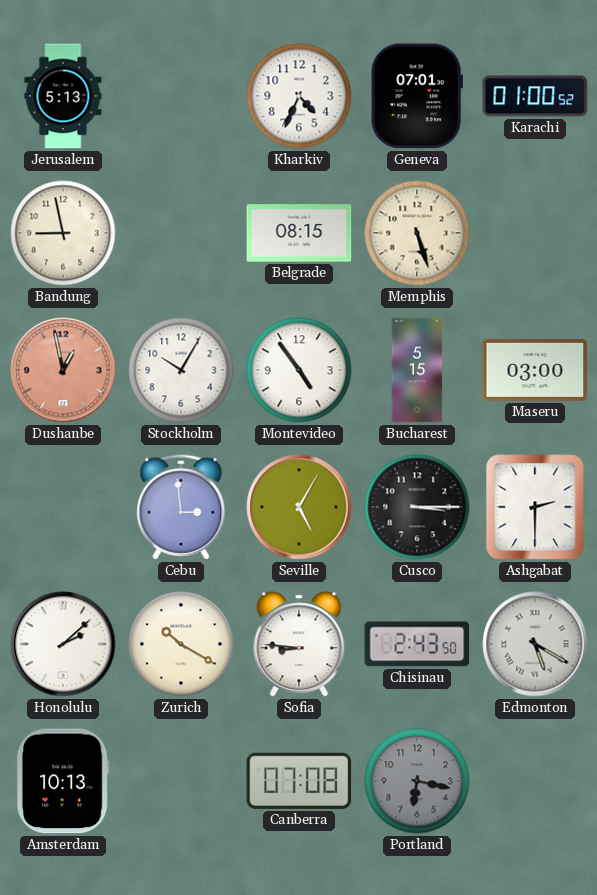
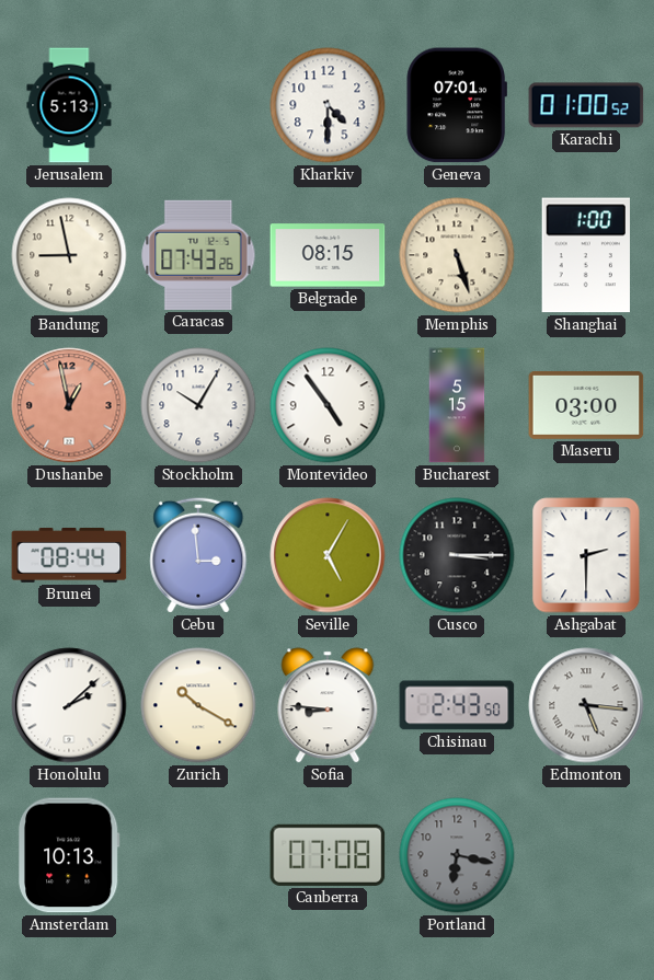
Kharkiv: 4:34 -> 4:30 (328, 105)
Caracas: none -> 07:43 (198, 255)
Shanghai: none -> 1:00 (586, 255)
Brunei: none -> 08:44 (69, 555)
Edmonton: 5:20 -> 5:16 (586, 705)
